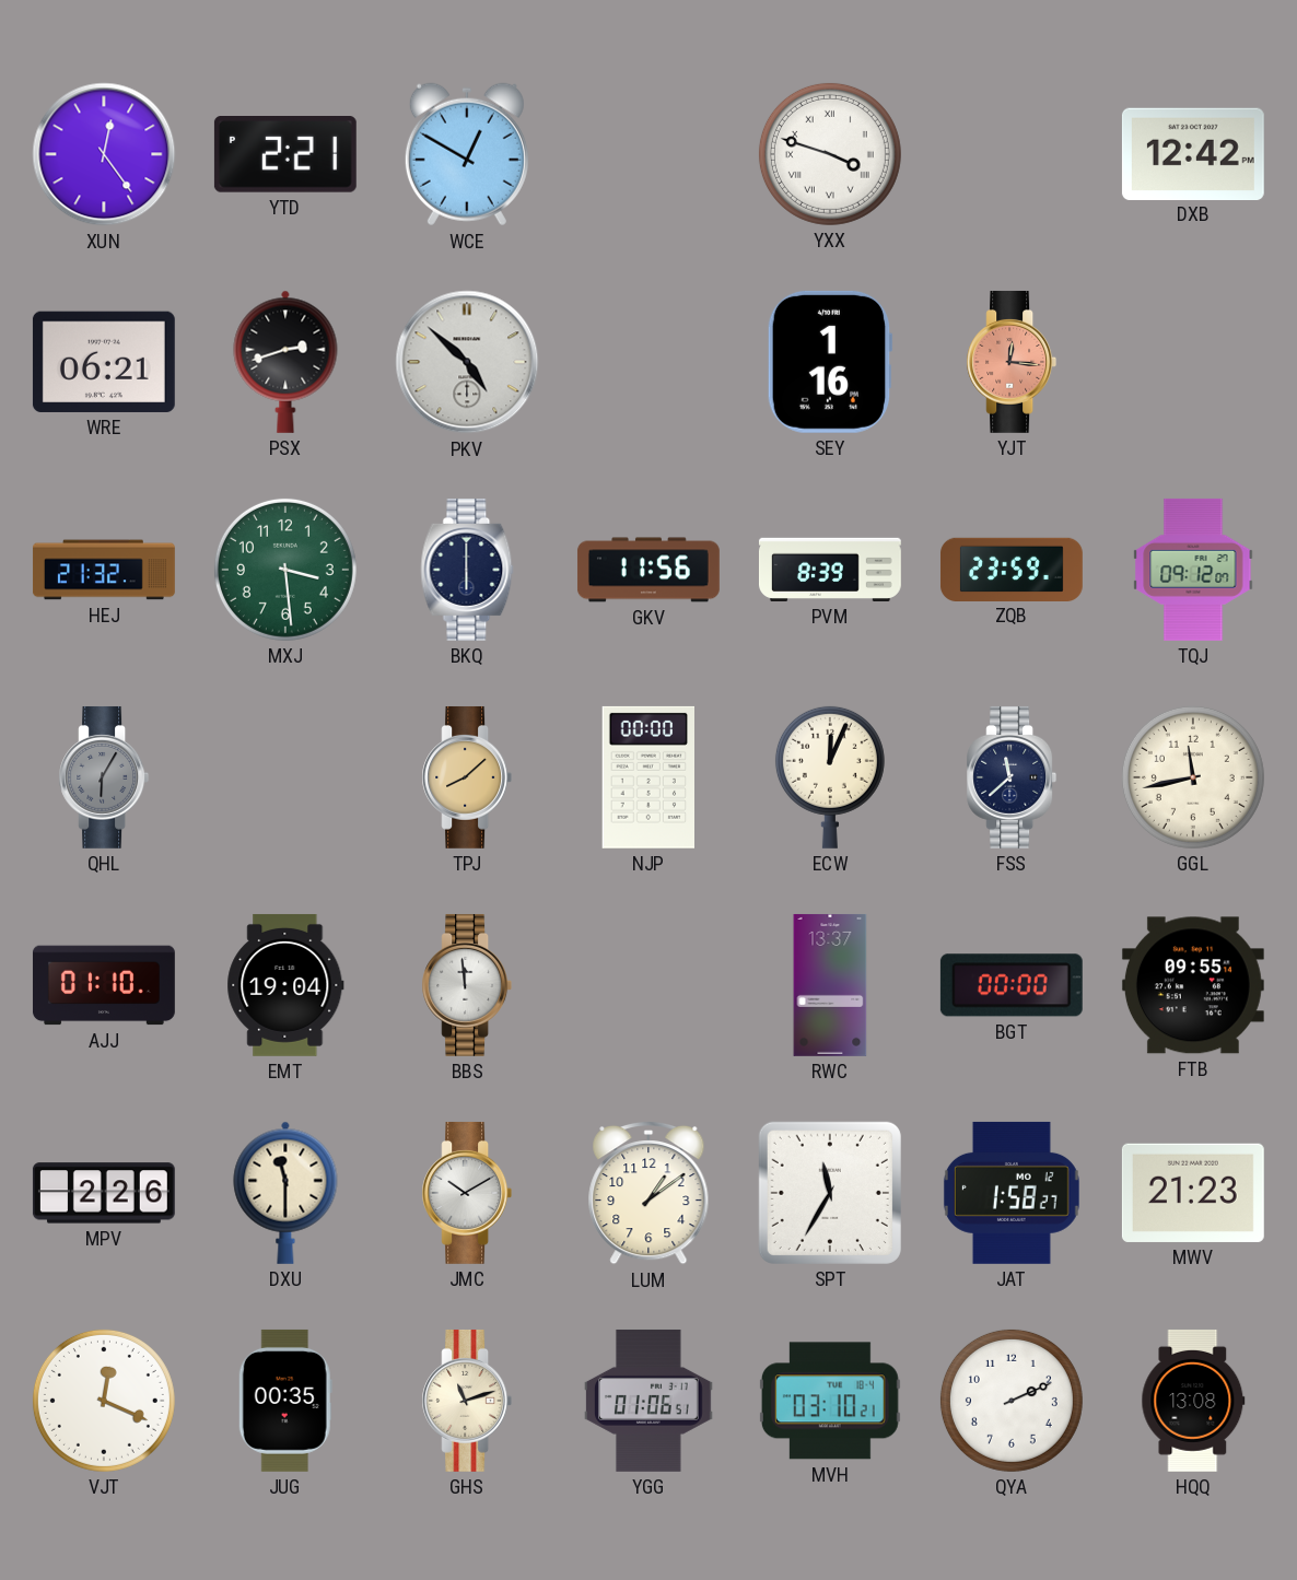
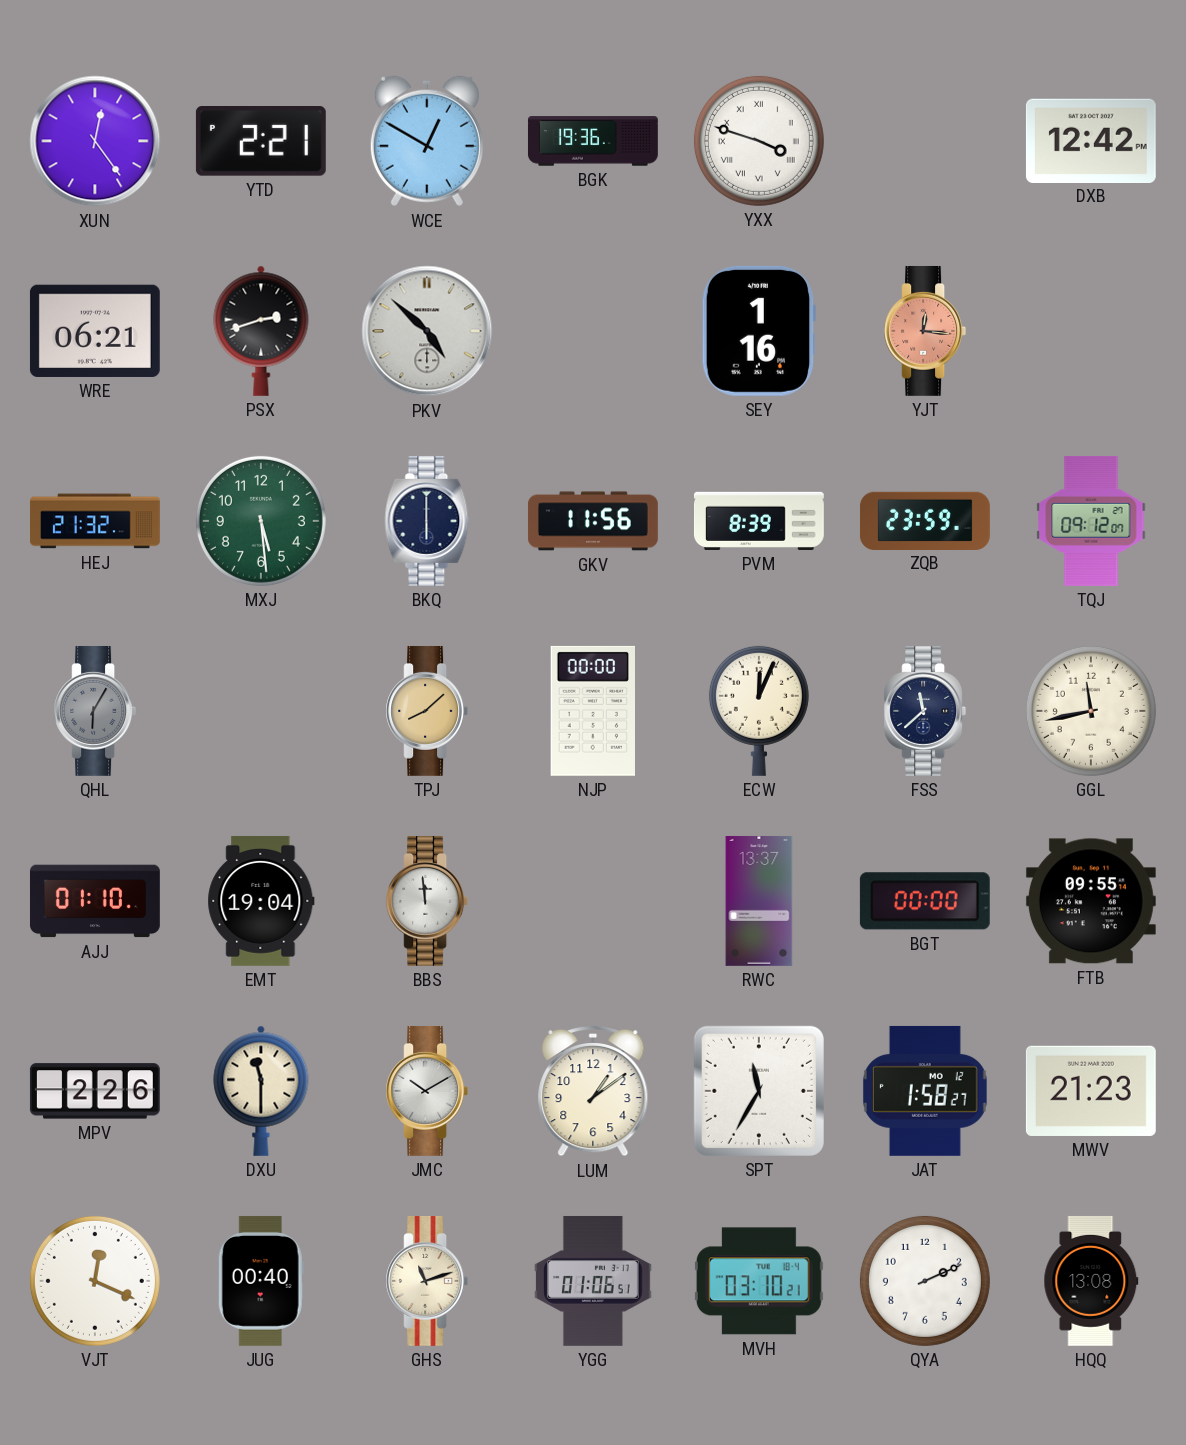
BGK: none -> 19:36 (593, 141)
MXJ: 3:29 -> 5:29 (261, 521)
JUG: 00:35 -> 00:40 (261, 1281)
